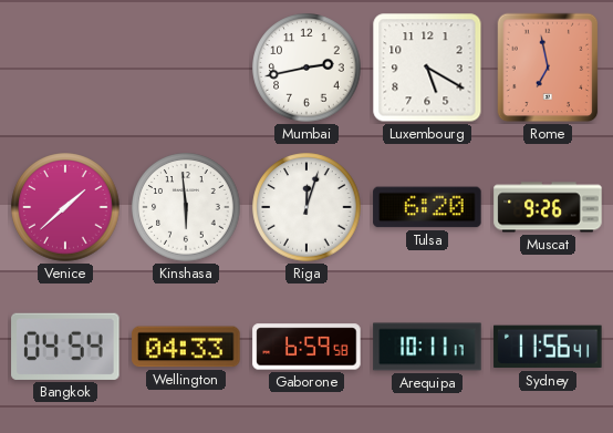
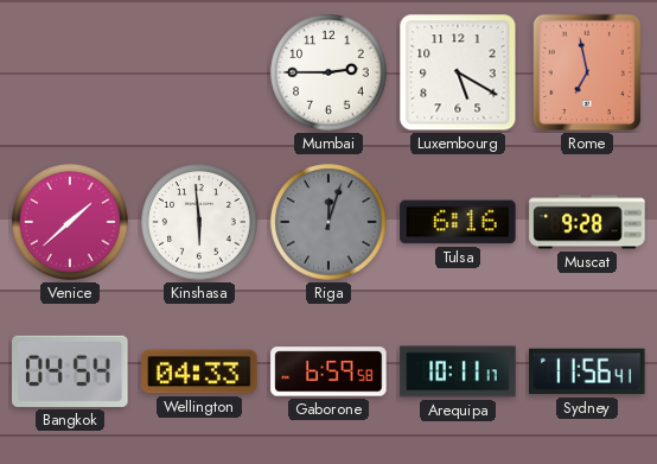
Mumbai: 2:43 -> 2:45 (328, 72)
Riga dial: white -> grey (328, 222)
Tulsa: 6:20 -> 6:16 (458, 222)
Muscat: 9:26 -> 9:28 (587, 222)
